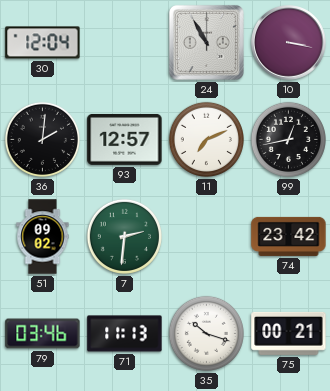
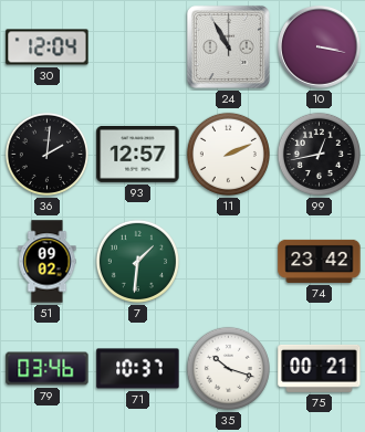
11: 7:11 -> 2:11 (228, 154)
7: 2:31 -> 1:31 (137, 261)
71: 11:13 -> 10:37 (138, 369)
